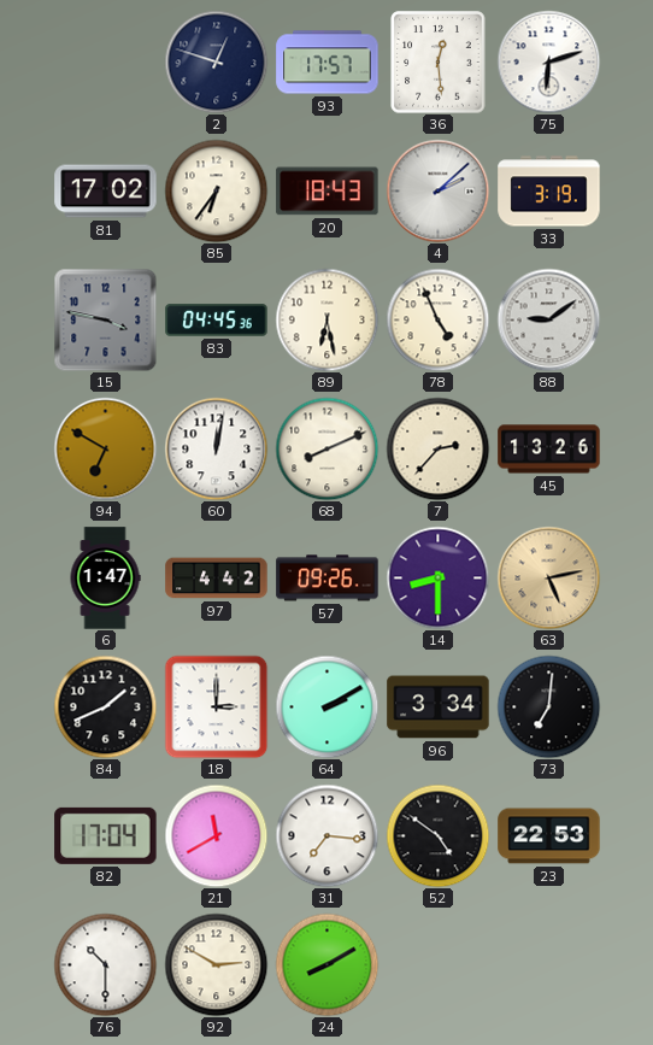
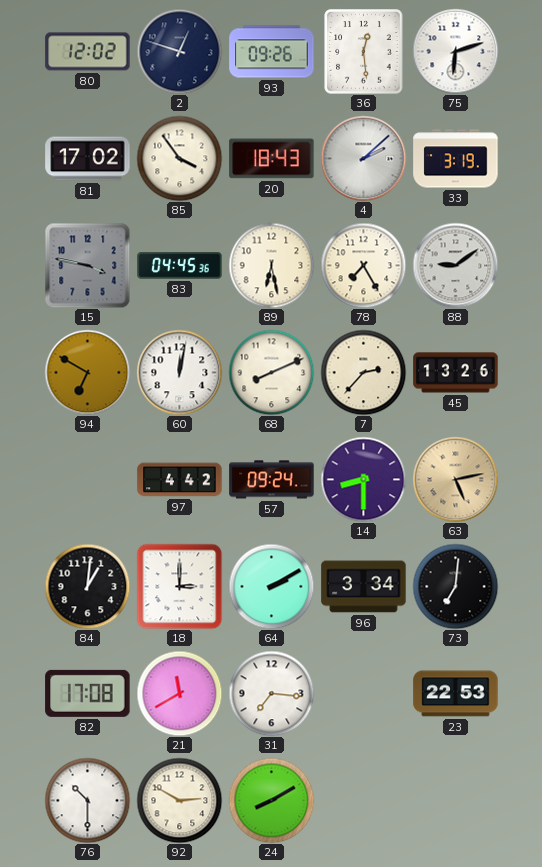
80: none -> 12:02 (88, 52)
93: 17:57 -> 09:26 (272, 52)
85: 6:36 -> 3:54 (179, 158)
78: 4:56 -> 7:25 (363, 265)
6: 1:47 -> none (105, 579)
57: 09:26 -> 09:24 (272, 480)
84: 1:41 -> 1:01 (87, 586)
82: 17:04 -> 17:08 (88, 693)
52: 4:51 -> none (437, 835)
